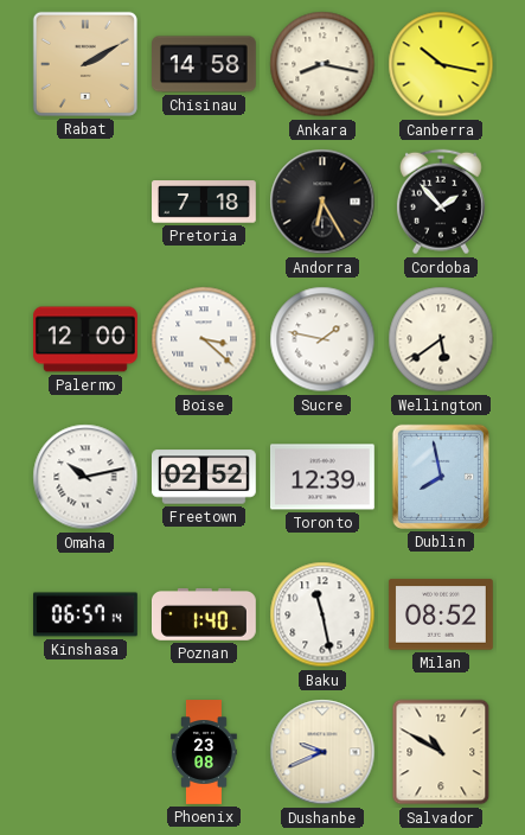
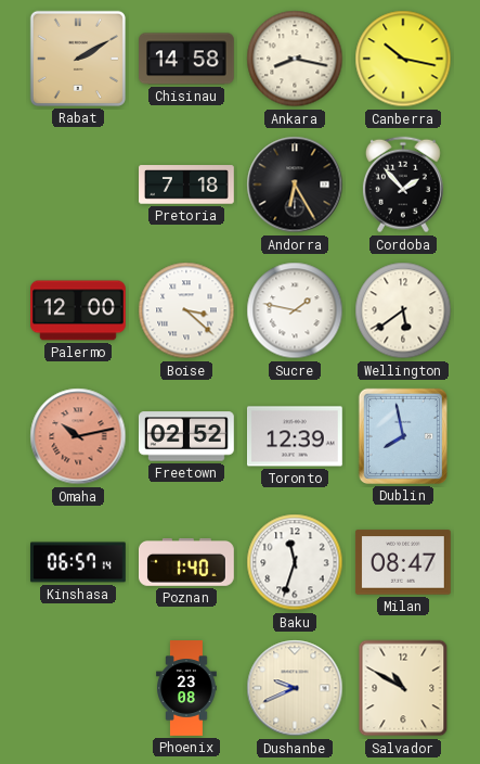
Omaha dial: white -> salmon (78, 436)
Baku: 11:28 -> 11:33 (295, 562)
Milan: 08:52 -> 08:47 (403, 562)
